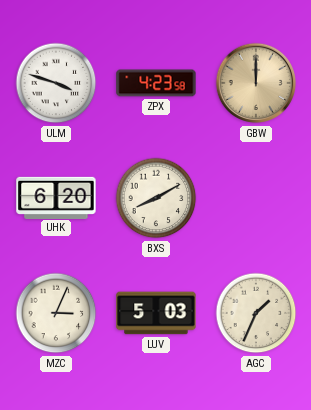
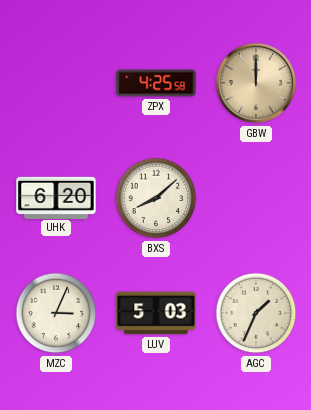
ULM: 3:48 -> none (56, 83)
ZPX: 4:23 -> 4:25 (156, 83)
BXS: 8:10 -> 8:08 (156, 198)
